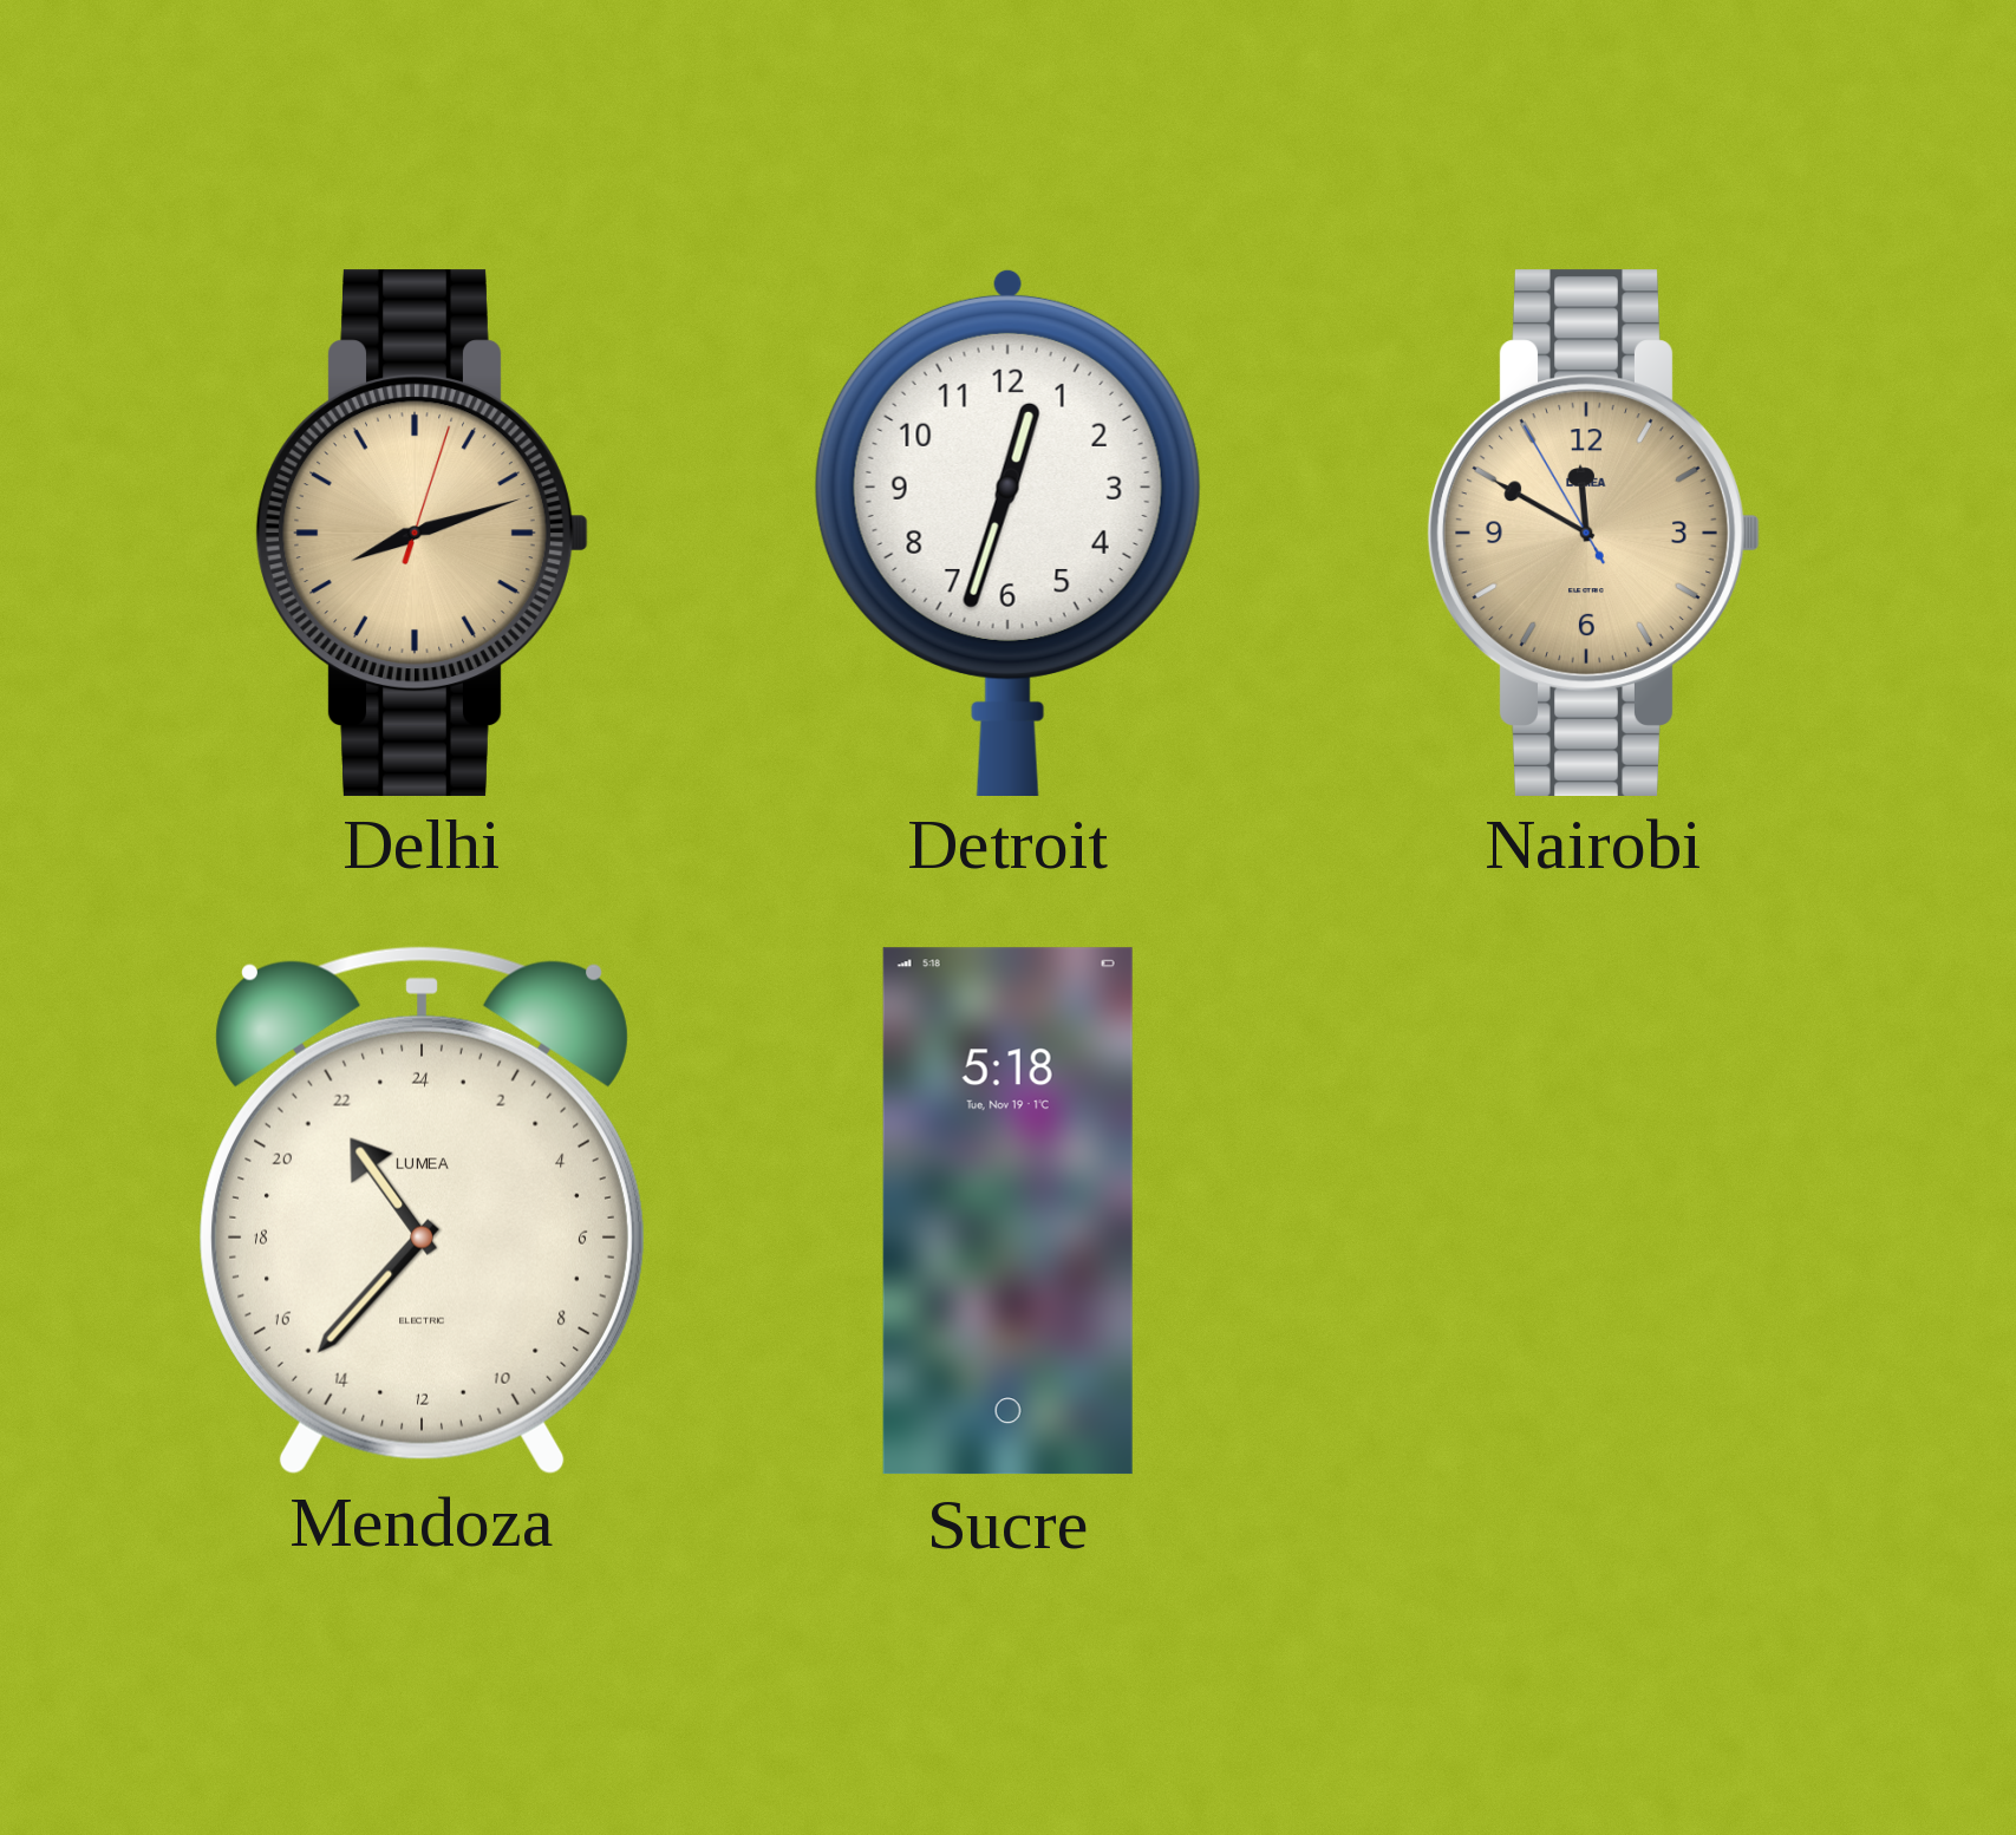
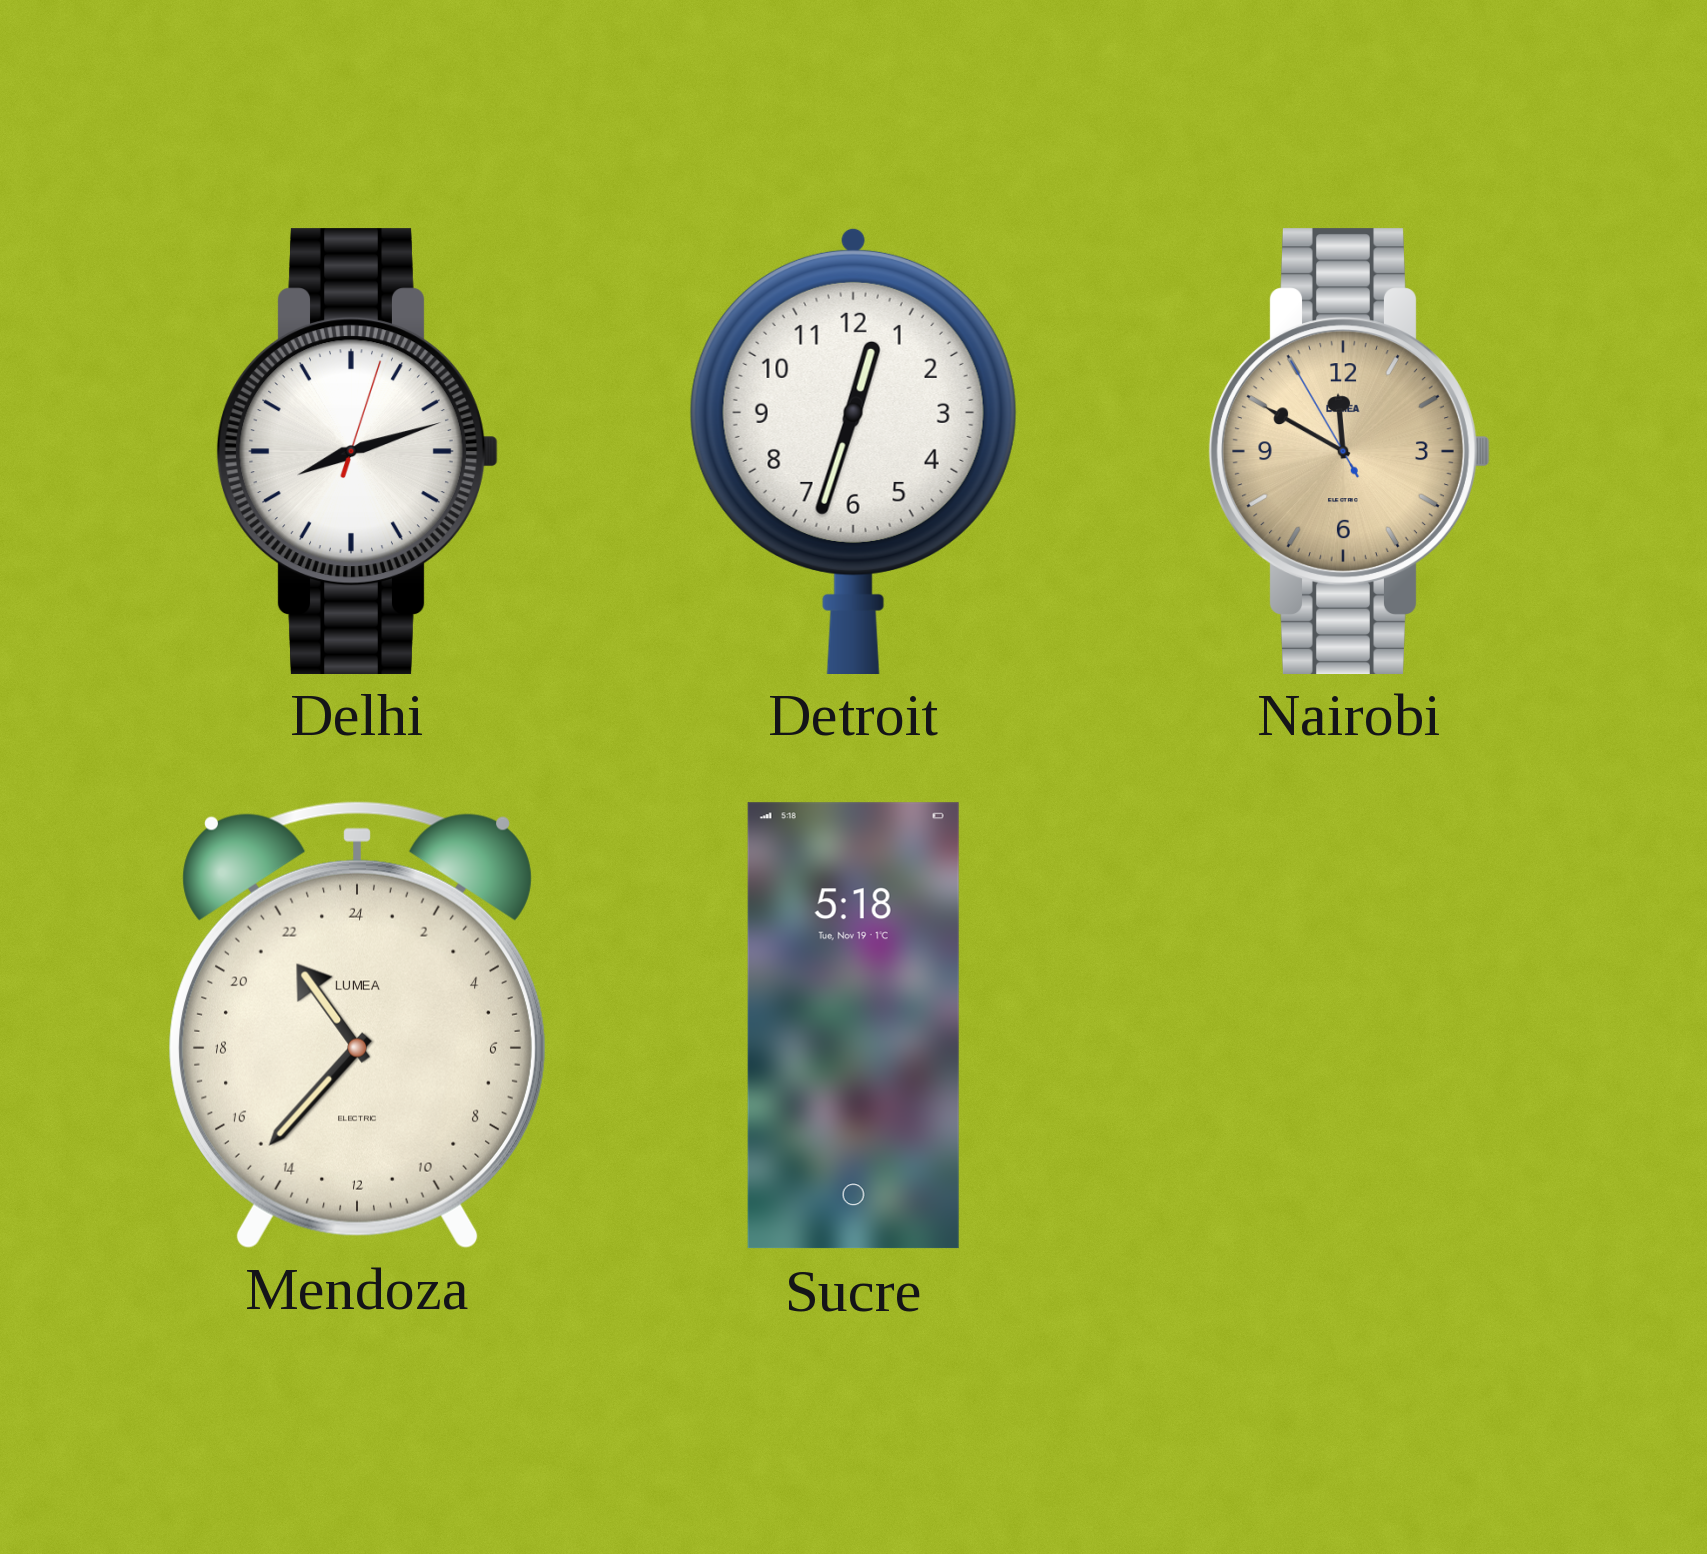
Delhi dial: champagne -> white (358, 451)
